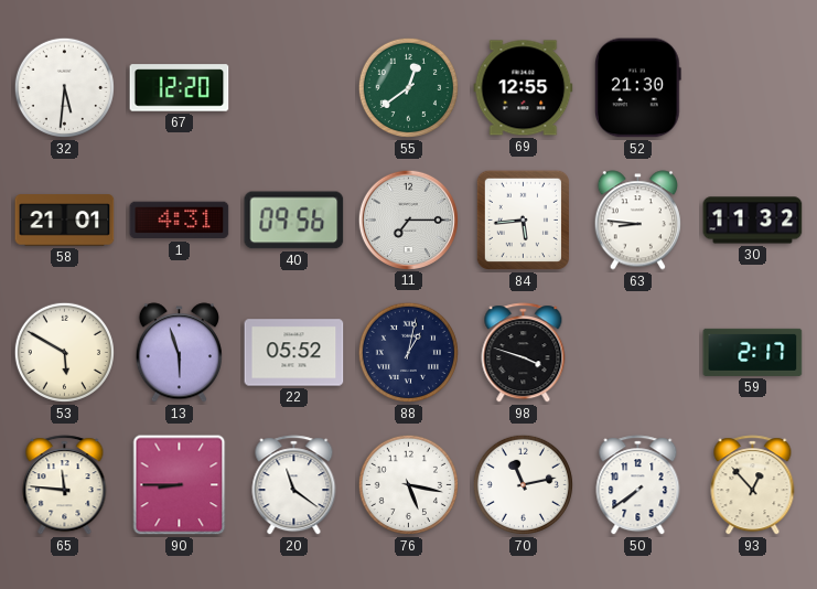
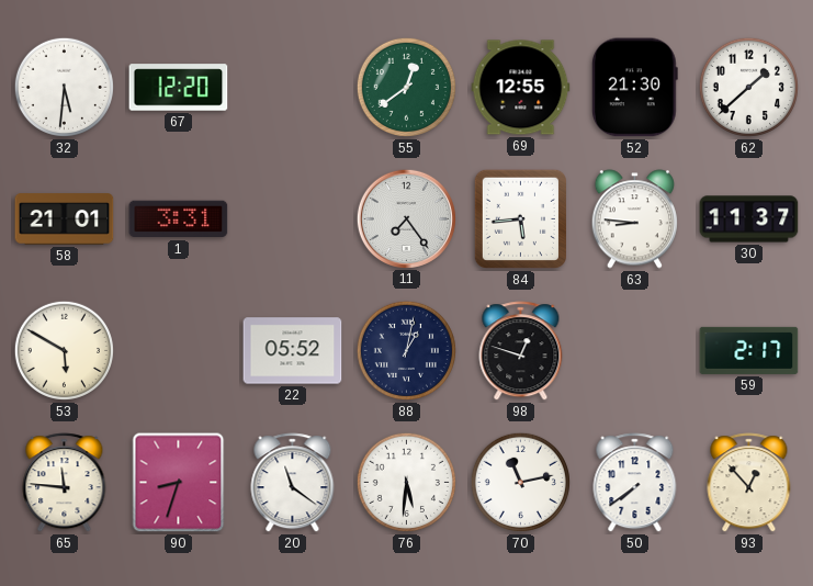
62: none -> 1:38 (748, 87)
1: 4:31 -> 3:31 (179, 219)
40: 09:56 -> none (294, 221)
11: 7:15 -> 7:24 (406, 218)
30: 11:32 -> 11:37 (749, 219)
13: 5:57 -> none (179, 353)
98: 3:48 -> 12:48 (521, 351)
90: 8:45 -> 8:33 (179, 483)
76: 5:17 -> 5:31 (406, 482)
